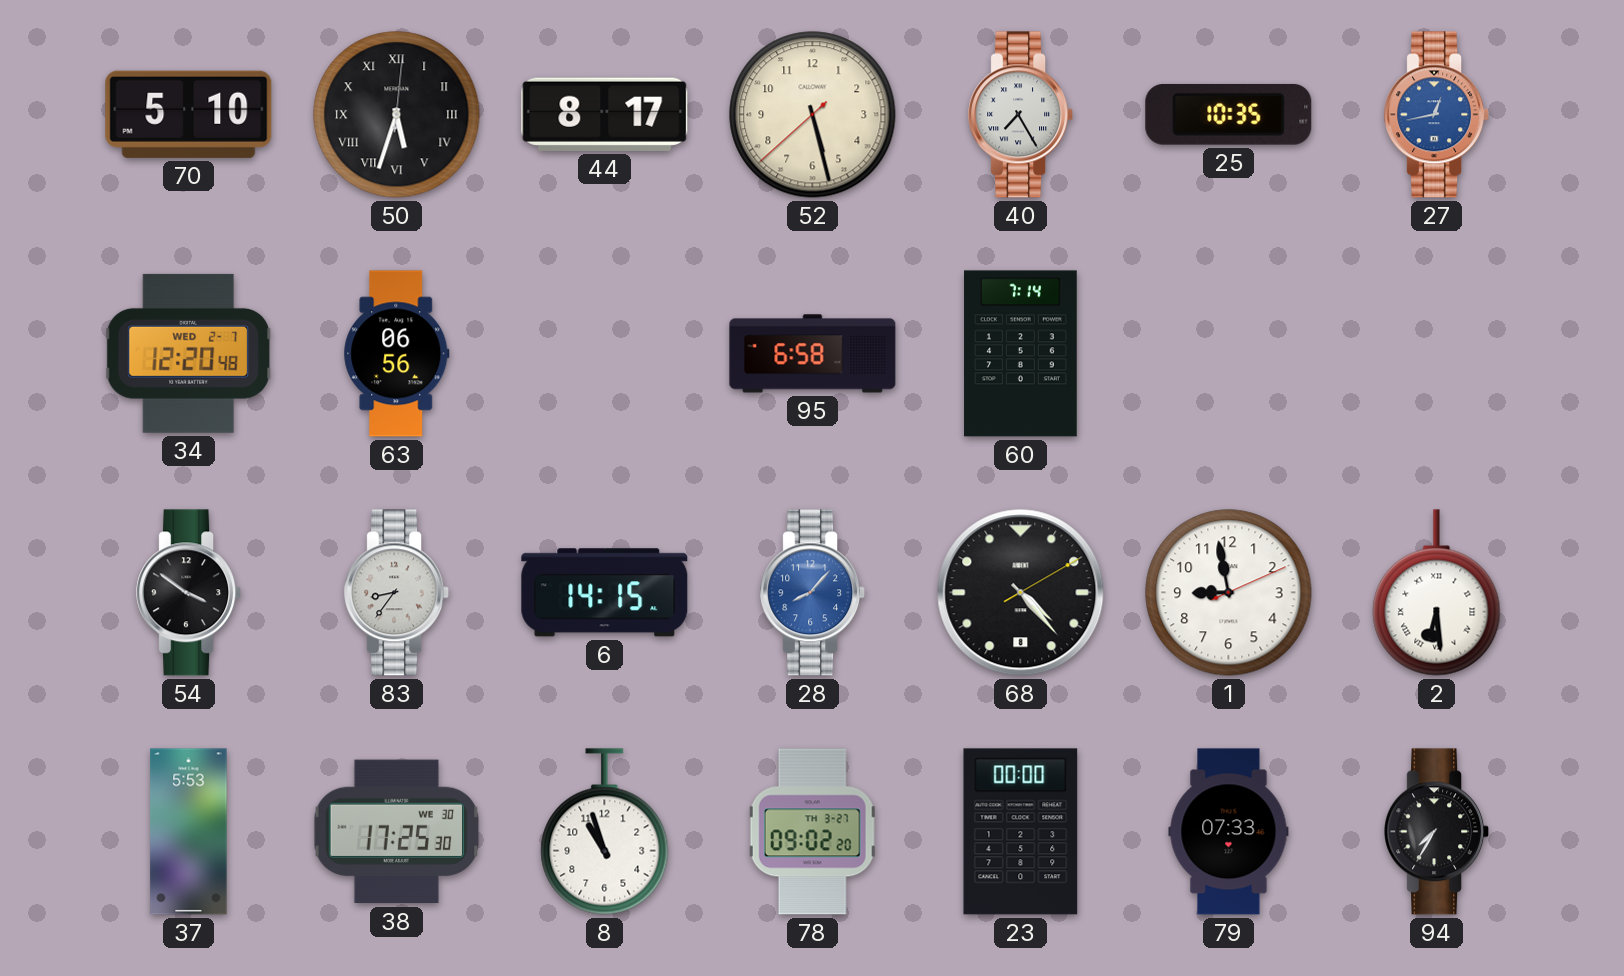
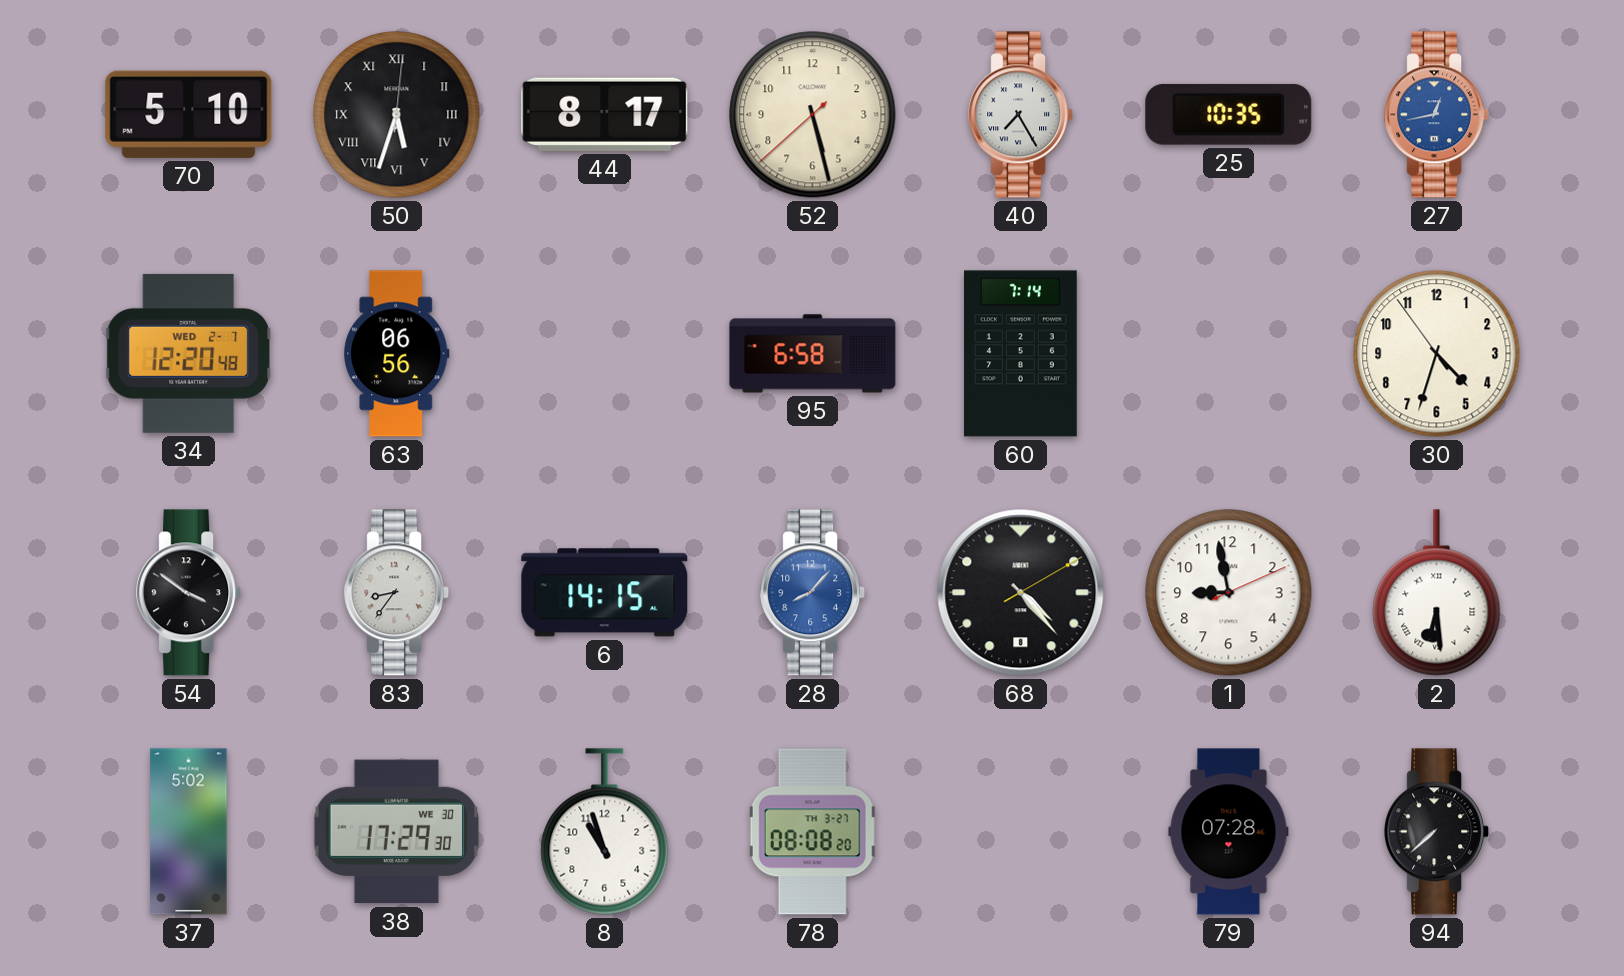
30: none -> 4:32 (1437, 354)
37: 5:53 -> 5:02 (189, 832)
38: 17:25 -> 17:29 (397, 832)
78: 09:02 -> 08:08 (813, 832)
23: 00:00 -> none (1021, 832)
79: 07:33 -> 07:28 (1229, 832)
94: 7:35 -> 7:38 (1437, 832)
